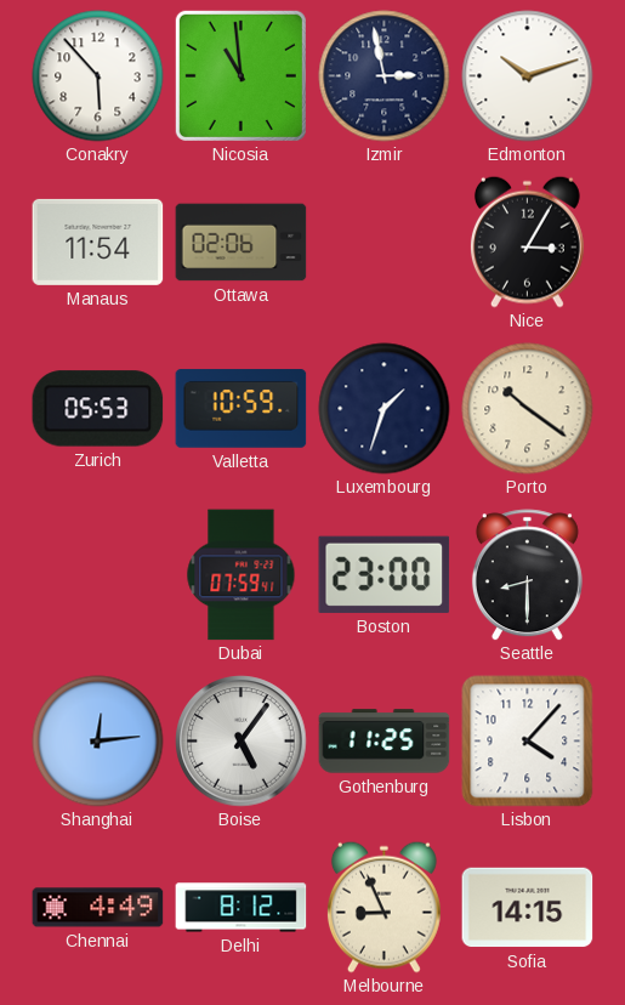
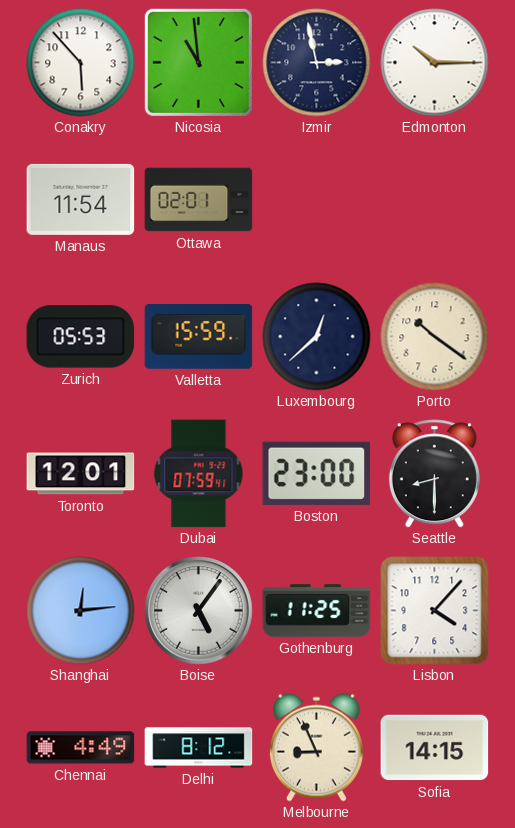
Edmonton: 10:12 -> 10:15 (435, 63)
Ottawa: 02:06 -> 02:01 (199, 200)
Nice: 3:05 -> none (527, 242)
Valletta: 10:59 -> 15:59 (199, 337)
Luxembourg: 1:33 -> 12:38 (317, 337)
Toronto: none -> 12:01 (81, 474)
